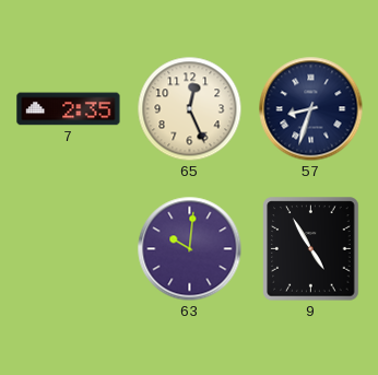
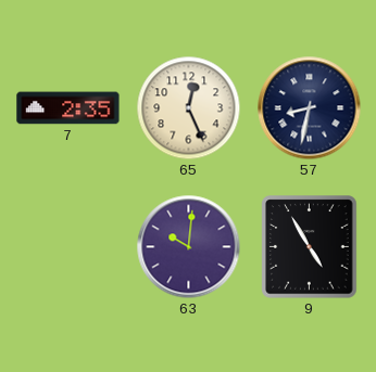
57: 8:33 -> 8:32 (310, 108)
